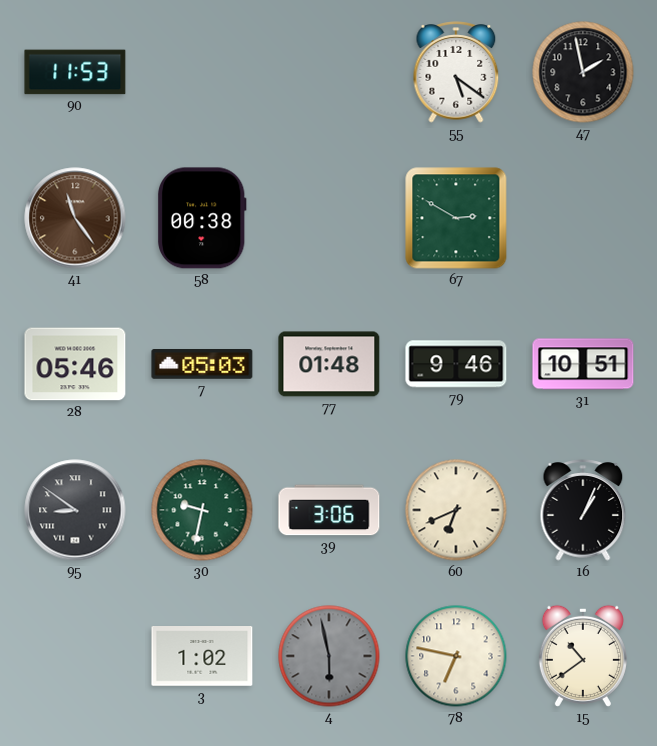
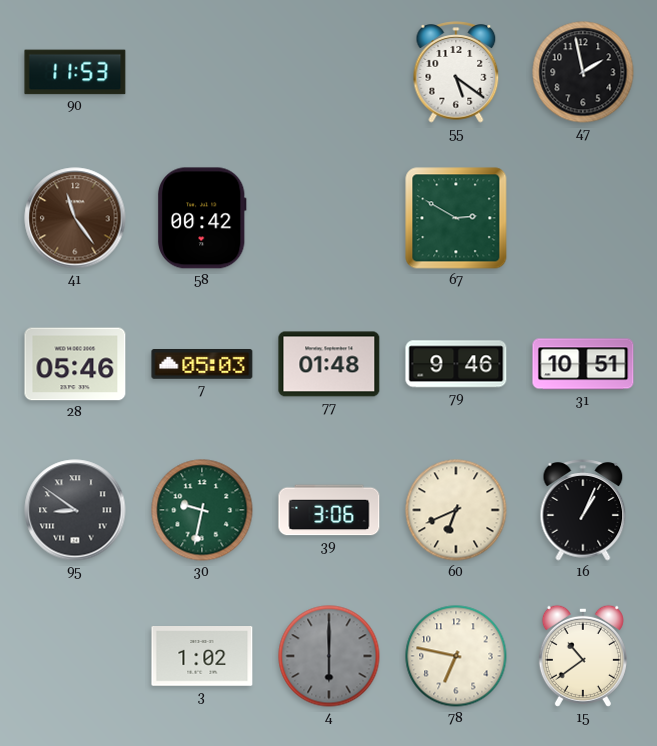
58: 00:38 -> 00:42 (202, 218)
4: 5:58 -> 6:00 (329, 656)
